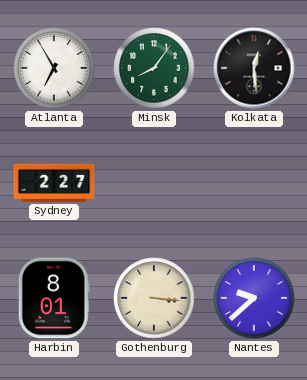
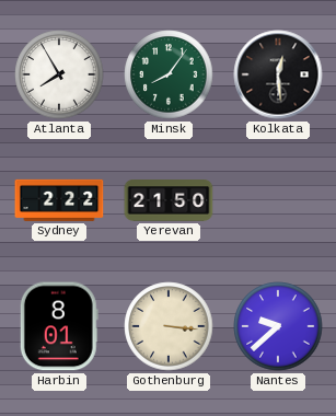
Atlanta: 6:55 -> 7:55 (59, 74)
Sydney: 2:27 -> 2:22 (59, 200)
Yerevan: none -> 21:50 (169, 200)
